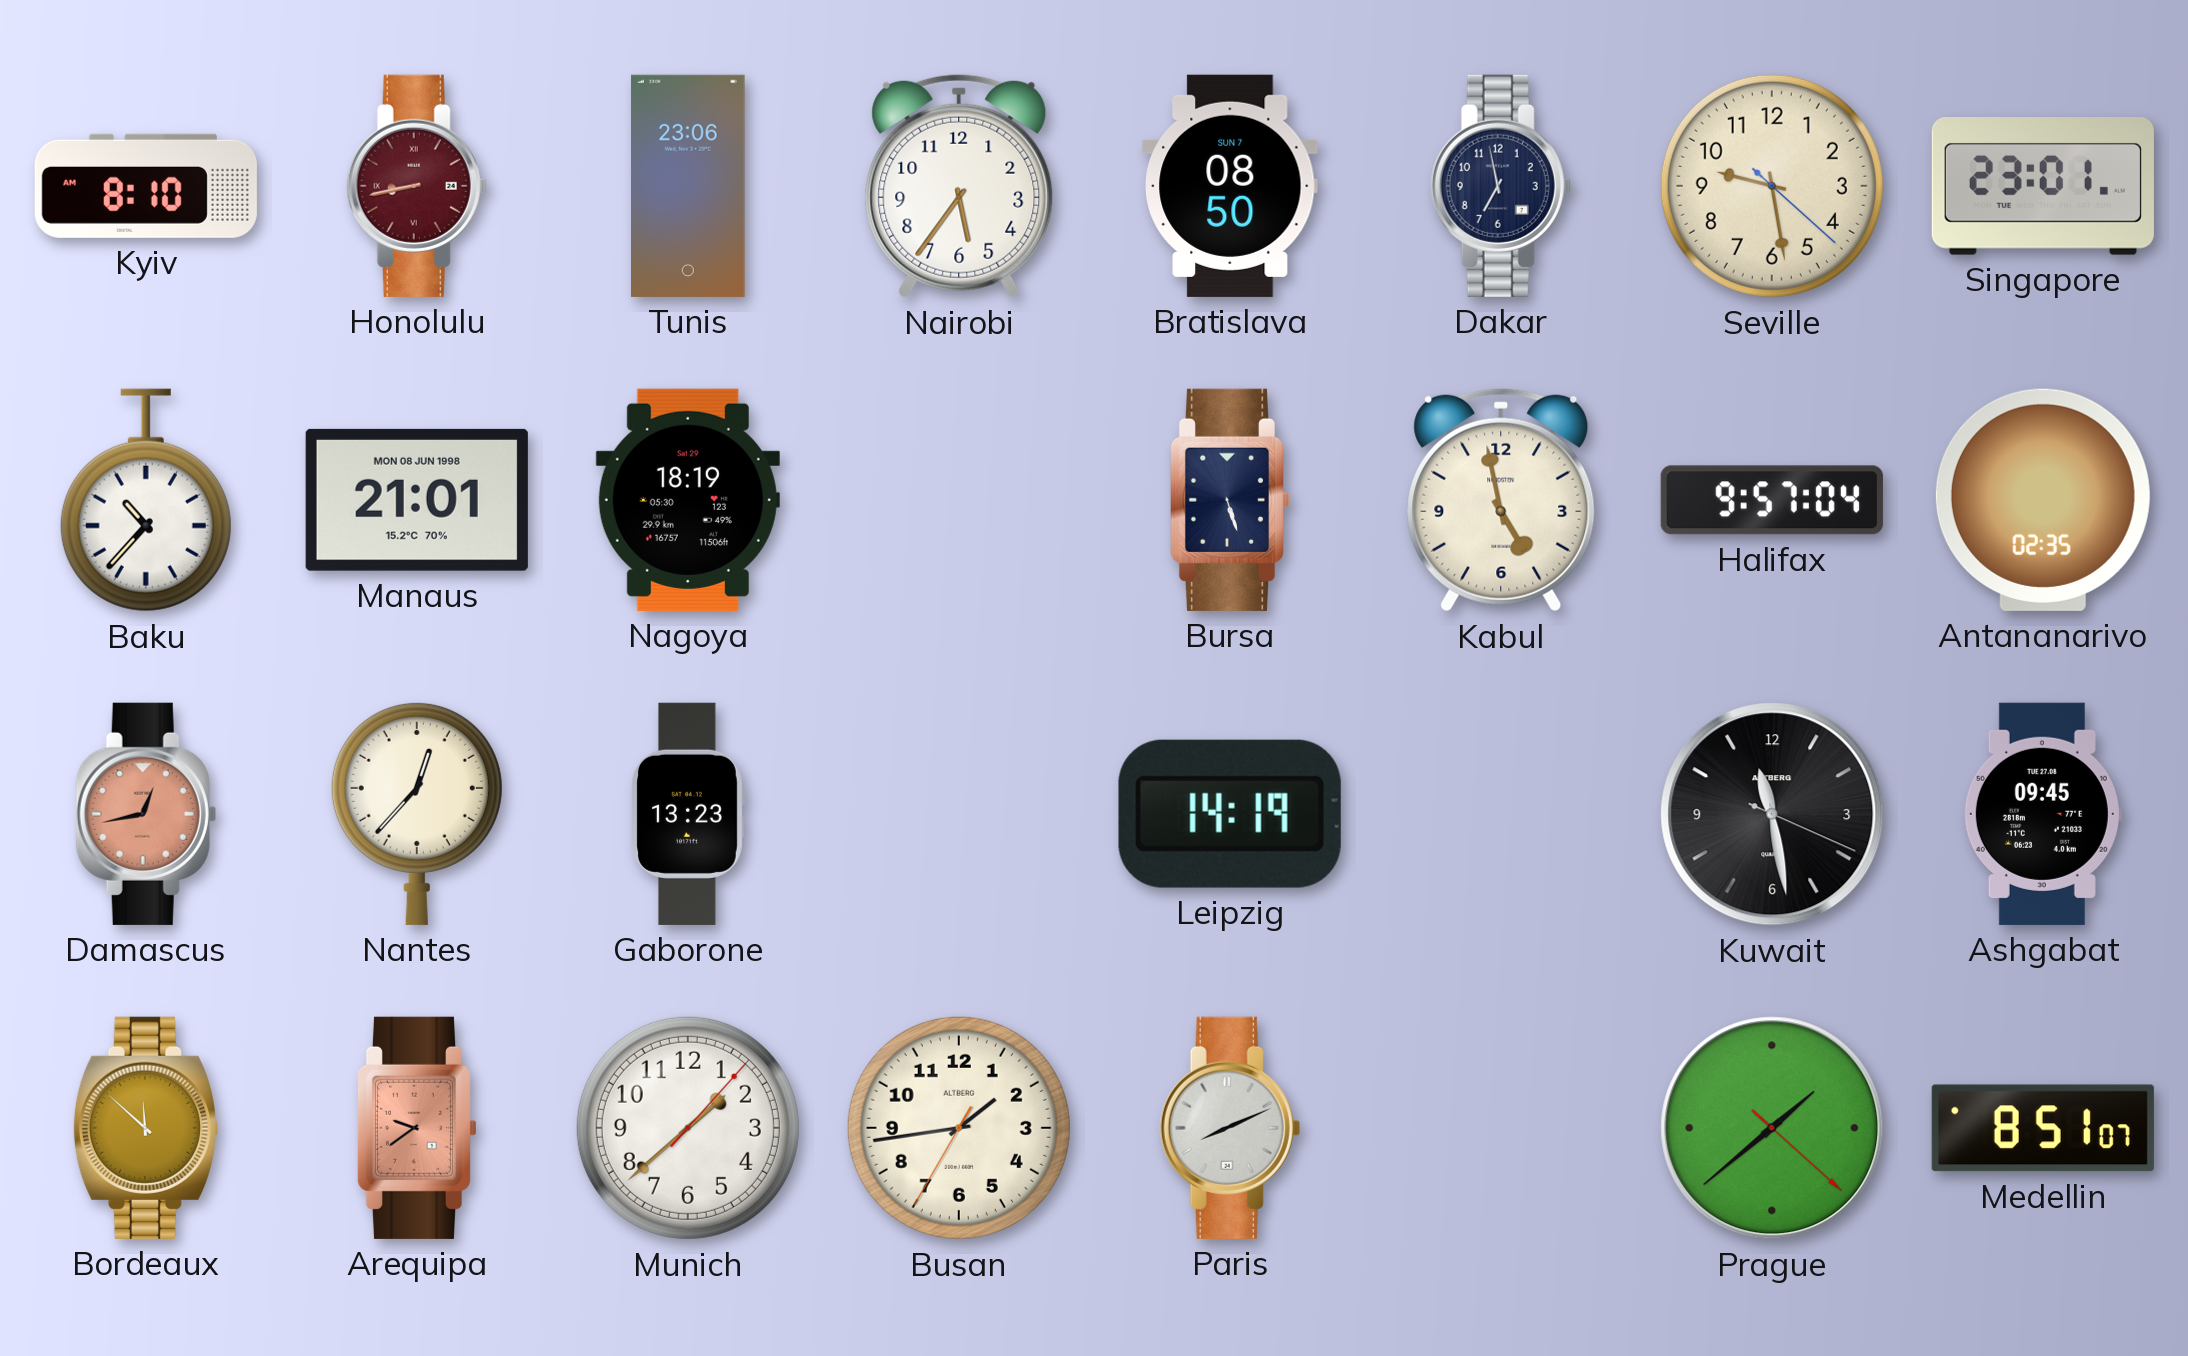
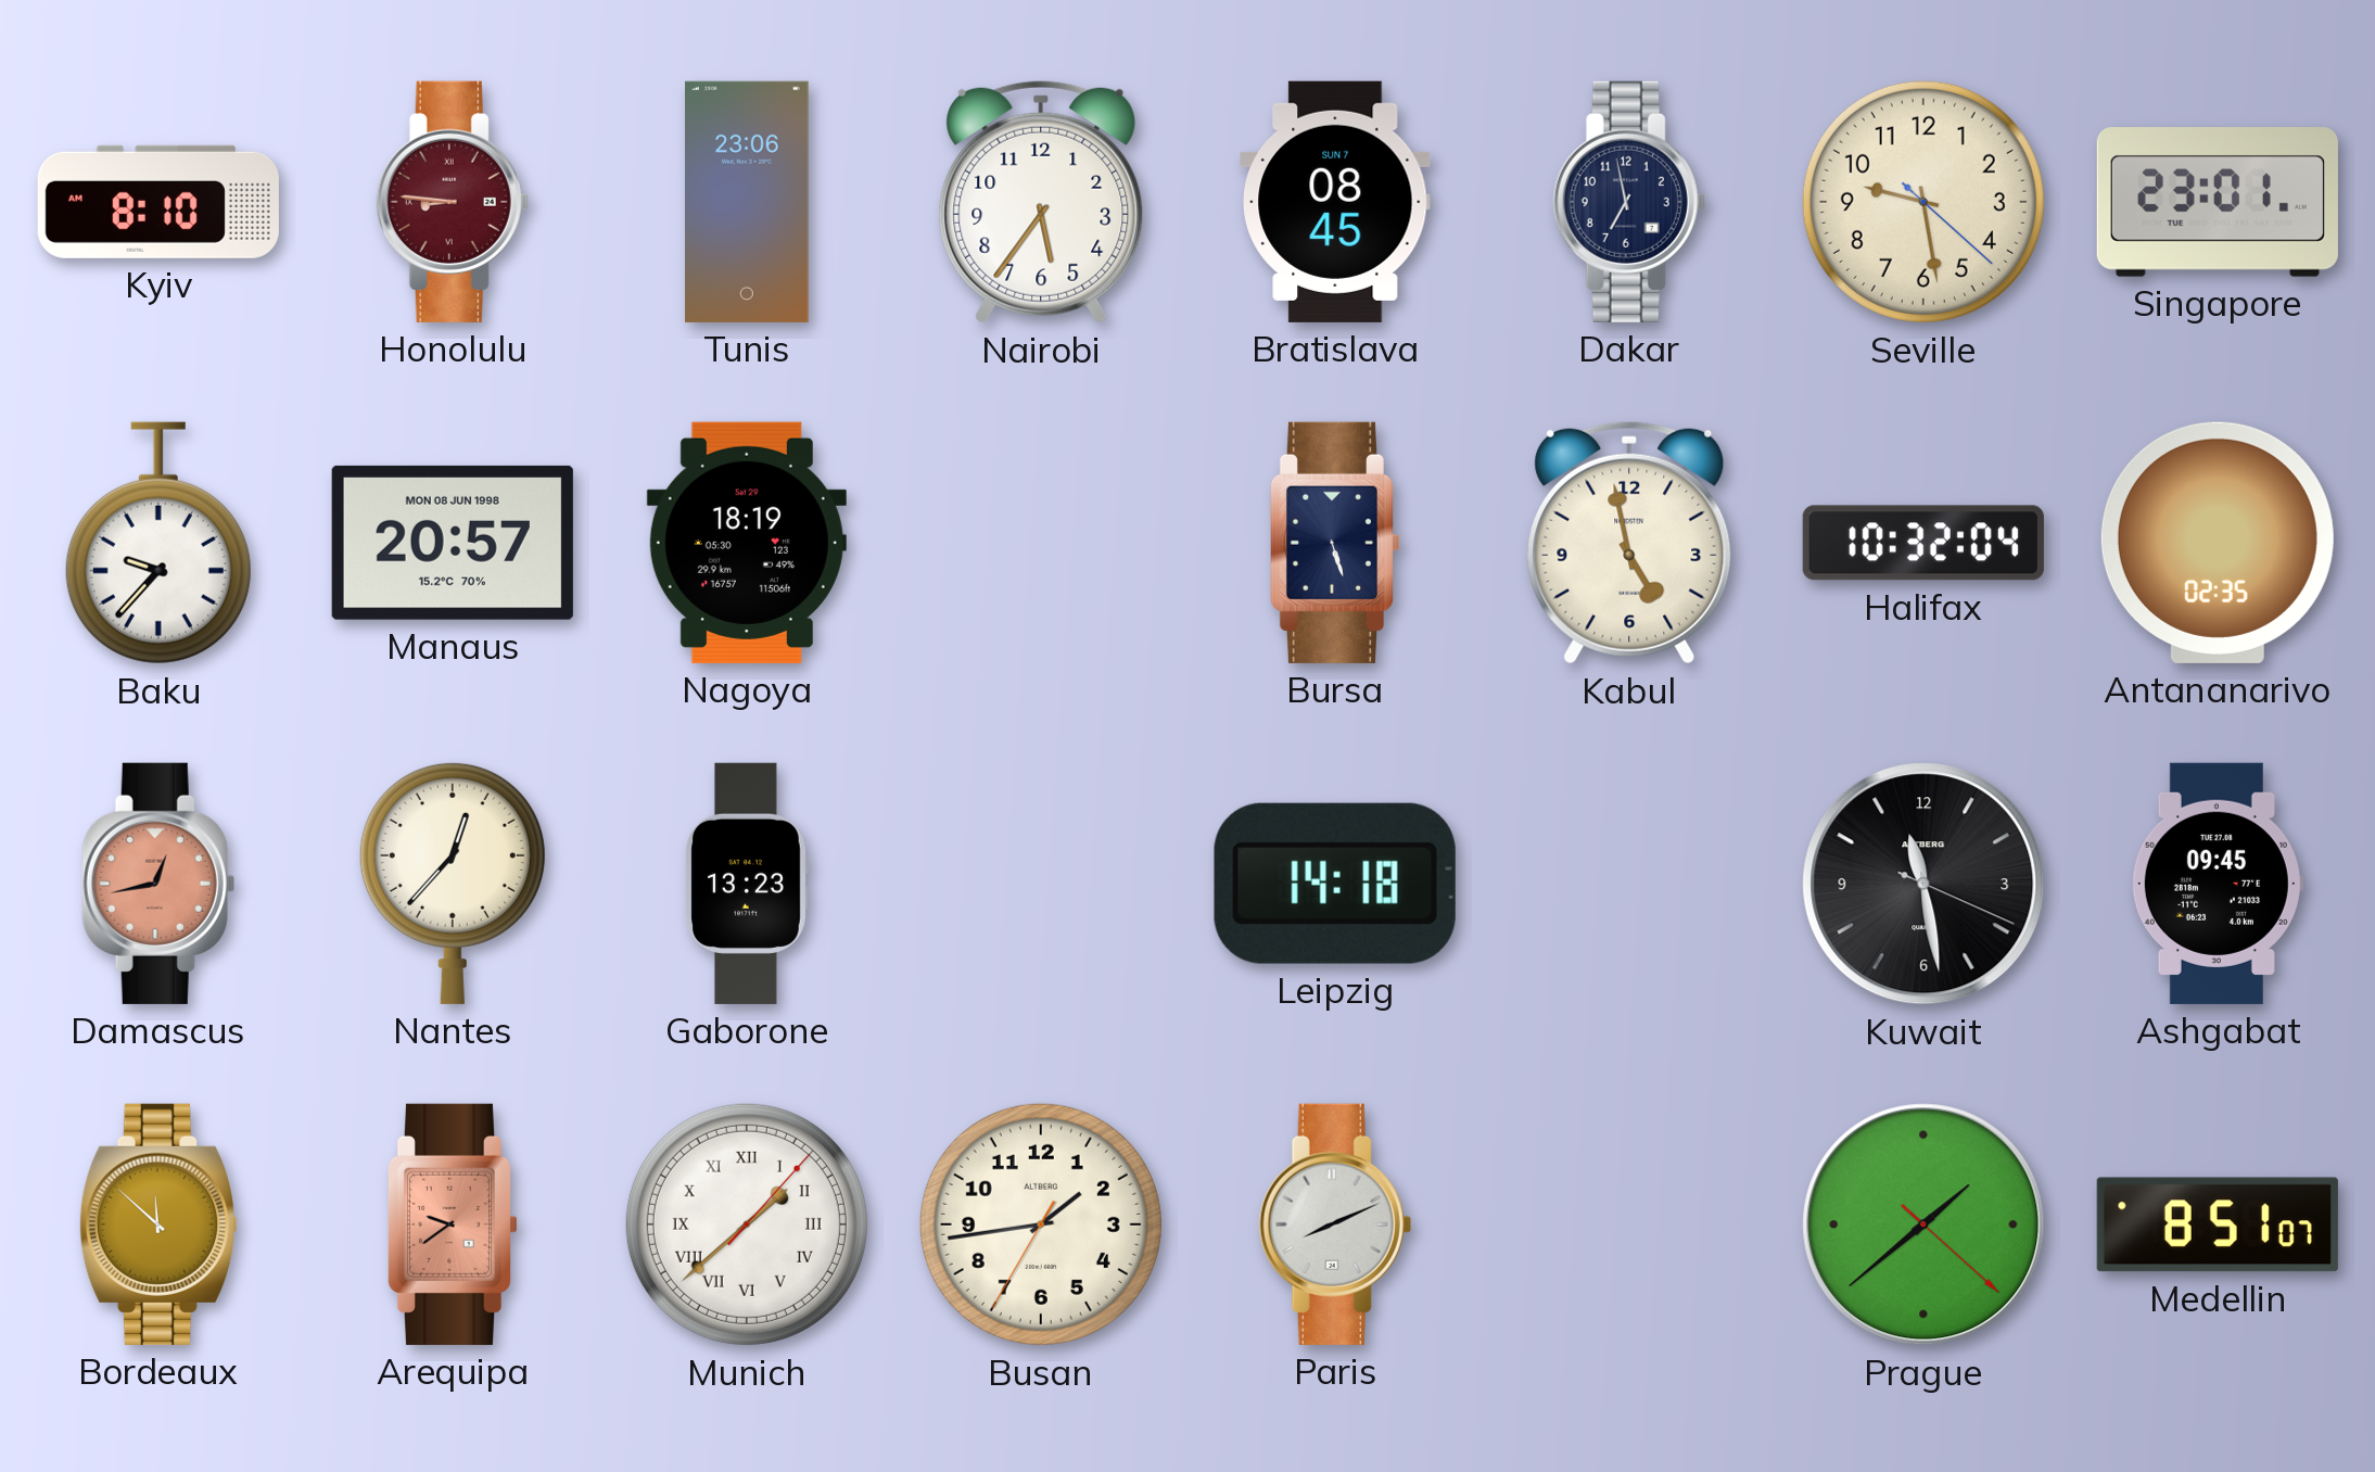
Honolulu: 8:43 -> 8:46 (453, 202)
Bratislava: 08:50 -> 08:45 (1335, 202)
Baku: 10:37 -> 9:37 (158, 543)
Manaus: 21:01 -> 20:57 (453, 543)
Halifax: 9:57 -> 10:32 (1923, 543)
Leipzig: 14:19 -> 14:18 (1335, 884)
Munich numerals: Arabic -> Roman (747, 1224)
